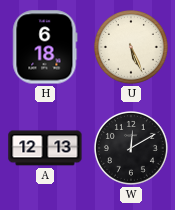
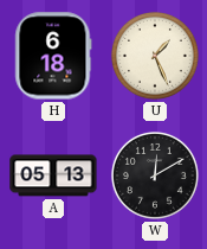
U: 5:26 -> 1:26 (155, 56)
A: 12:13 -> 05:13 (53, 175)
